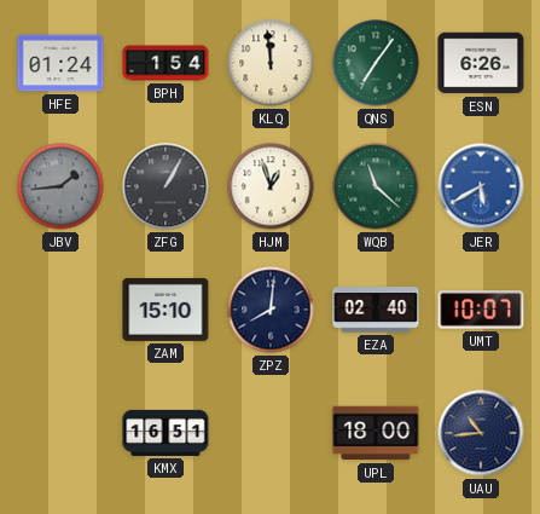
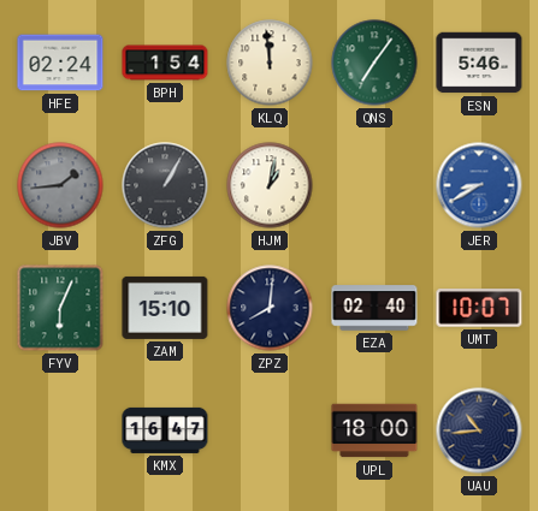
HFE: 01:24 -> 02:24 (60, 63)
ESN: 6:26 -> 5:46 (479, 63)
HJM: 12:57 -> 1:02 (270, 185)
WQB: 11:22 -> none (376, 186)
JER: 5:40 -> 8:40 (479, 185)
FYV: none -> 6:04 (60, 308)
KMX: 16:51 -> 16:47 (165, 430)
